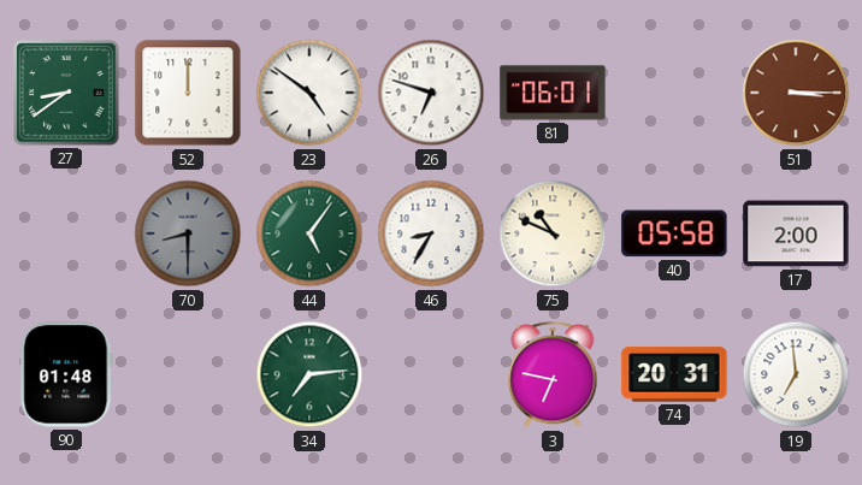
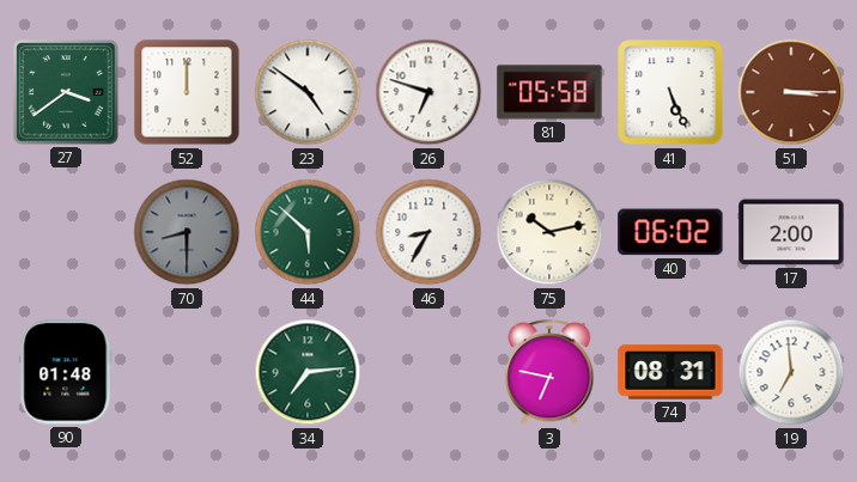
27: 8:39 -> 3:39 (67, 93)
81: 06:01 -> 05:58 (549, 92)
41: none -> 5:26 (670, 92)
44: 5:06 -> 5:52 (308, 232)
75: 10:49 -> 10:13 (549, 232)
40: 05:58 -> 06:02 (670, 232)
74: 20:31 -> 08:31 (670, 372)
